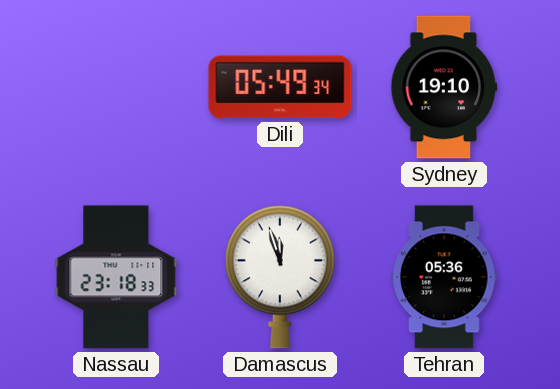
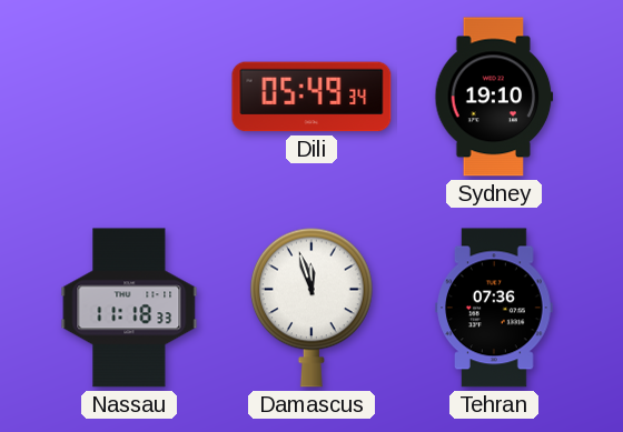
Nassau: 23:18 -> 11:18 (129, 308)
Tehran: 05:36 -> 07:36 (494, 308)
